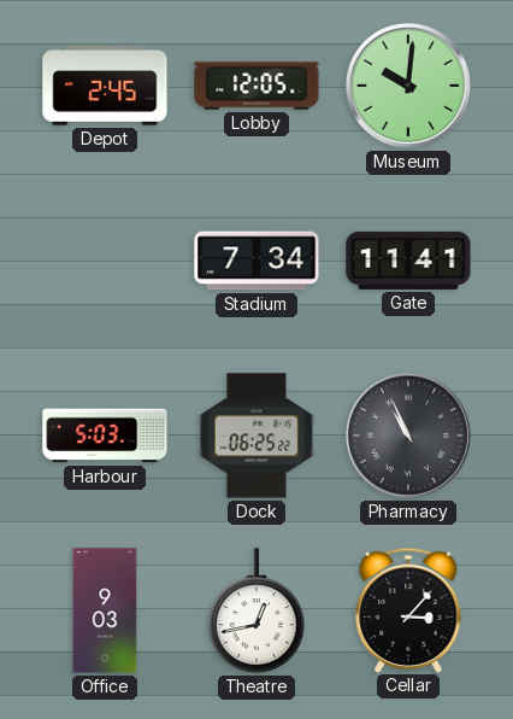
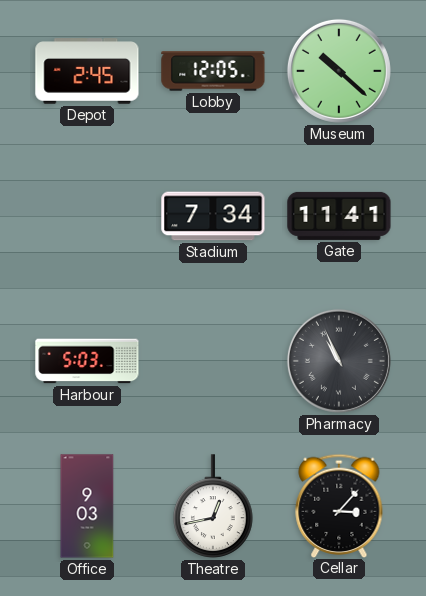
Museum: 10:01 -> 10:22 (339, 71)
Dock: 06:25 -> none (256, 436)
